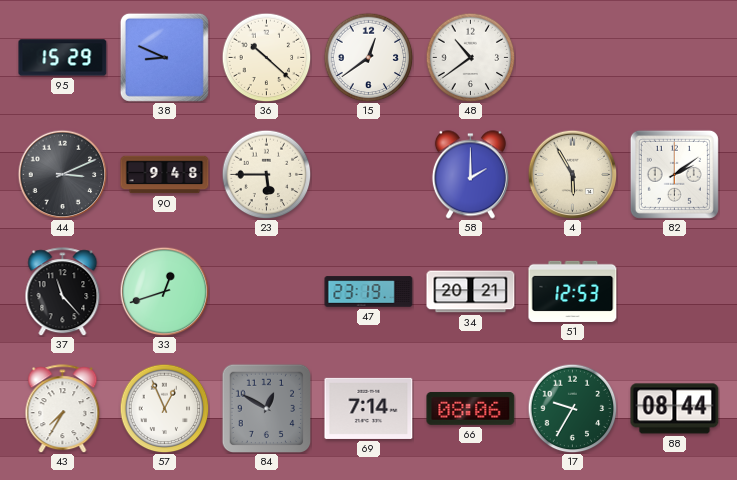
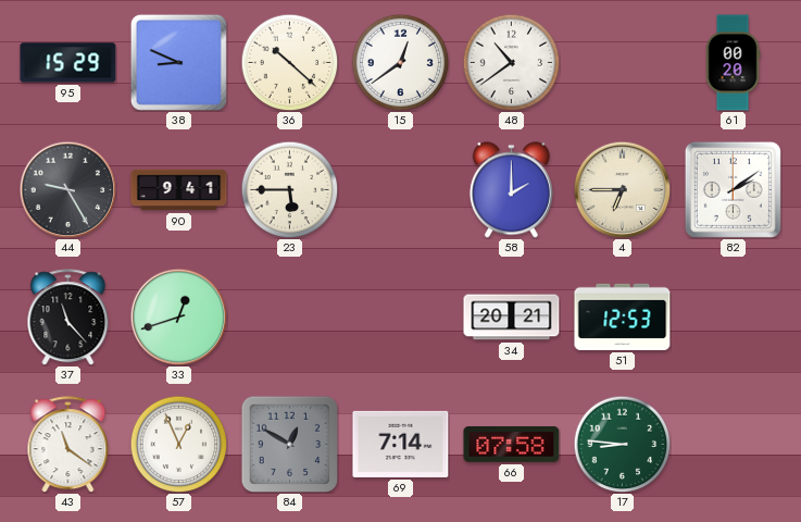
61: none -> 00:20 (733, 63)
44: 3:11 -> 9:25 (67, 189)
90: 9:48 -> 9:41 (179, 190)
4: 5:55 -> 6:45 (622, 189)
47: 23:19 -> none (369, 292)
43: 7:35 -> 11:21 (68, 445)
66: 08:06 -> 07:58 (512, 444)
17: 9:35 -> 8:46 (622, 444)
88: 08:44 -> none (675, 409)
